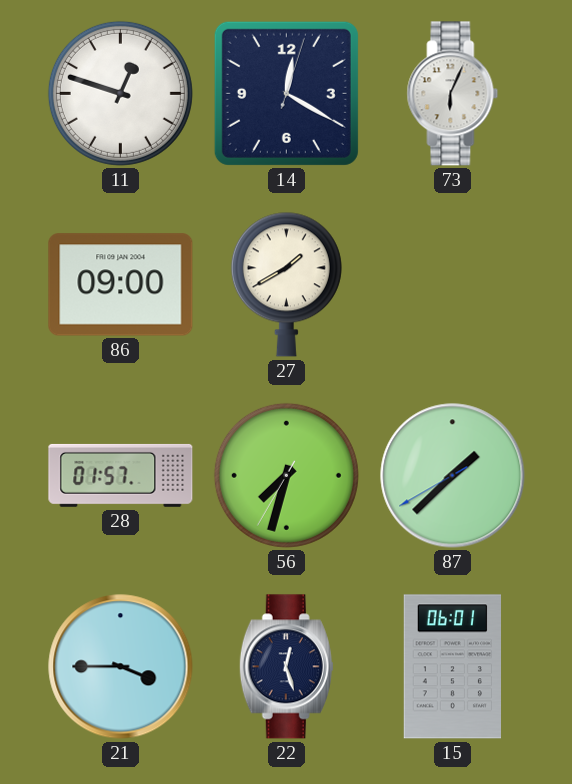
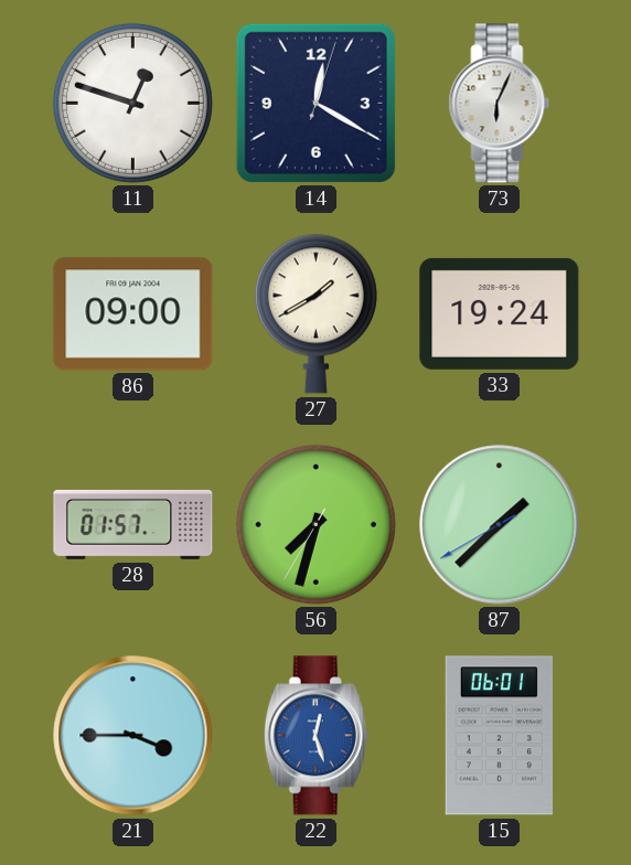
33: none -> 19:24 (500, 313)
22 dial: navy -> blue (315, 736)
